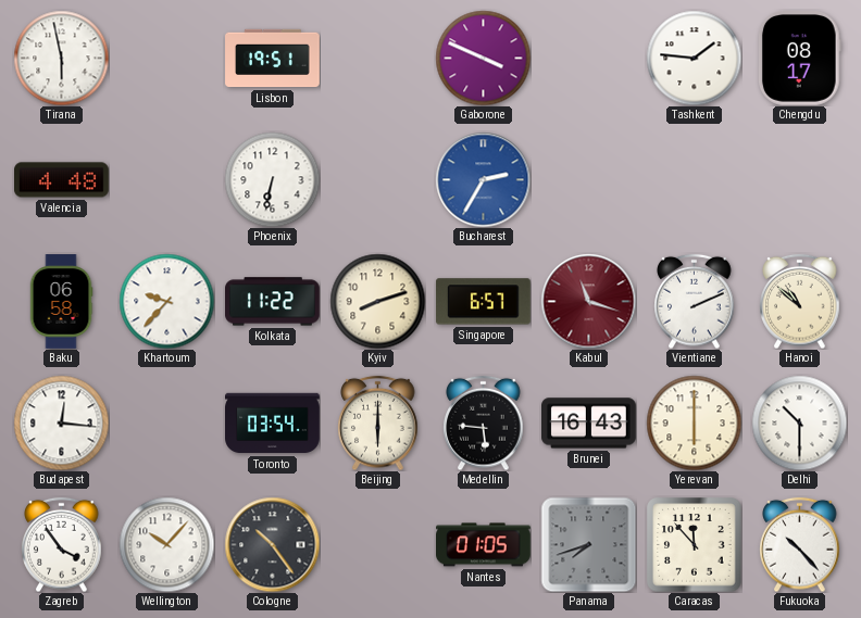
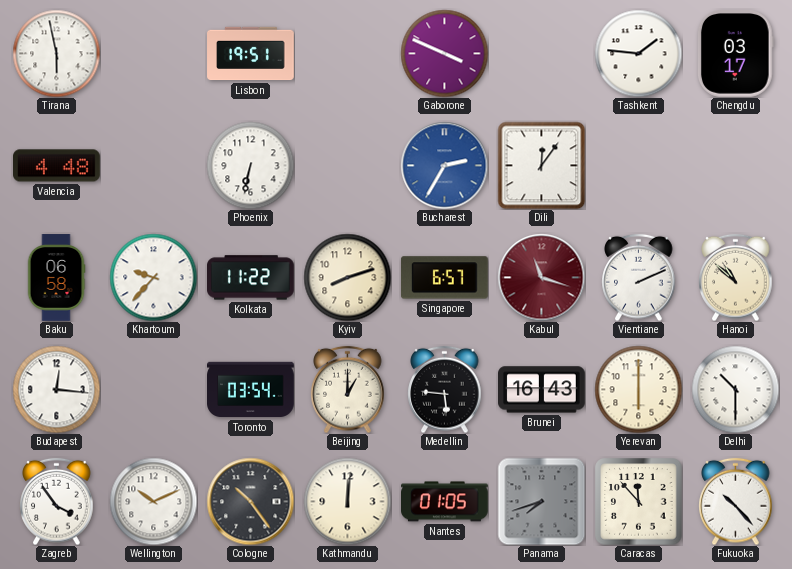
Chengdu: 08:17 -> 03:17 (735, 54)
Dili: none -> 12:06 (541, 165)
Beijing: 6:00 -> 1:00 (348, 389)
Wellington: 10:07 -> 10:11 (153, 501)
Kathmandu: none -> 12:01 (347, 501)
